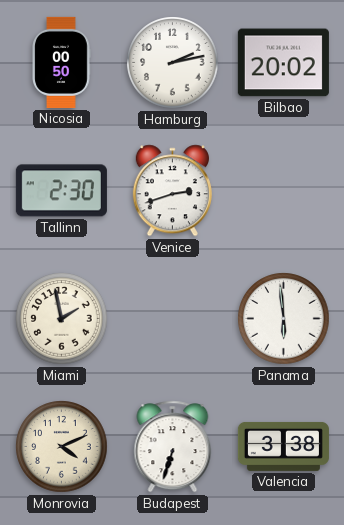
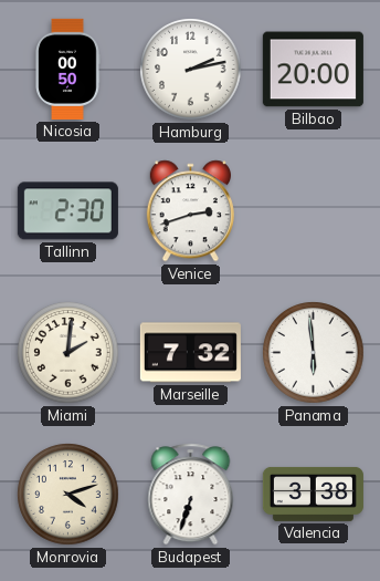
Bilbao: 20:02 -> 20:00 (313, 70)
Miami: 1:58 -> 2:01 (68, 353)
Marseille: none -> 7:32 (190, 353)
Monrovia: 4:11 -> 4:12 (68, 495)
